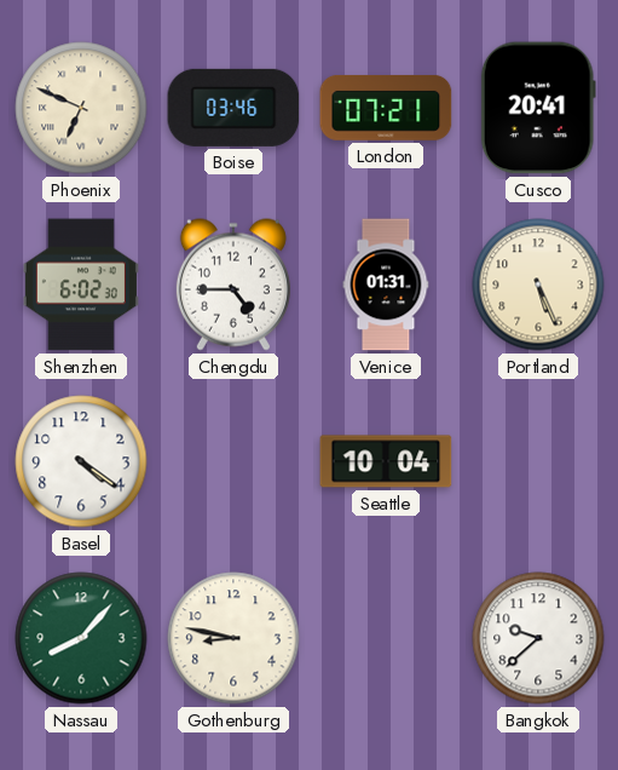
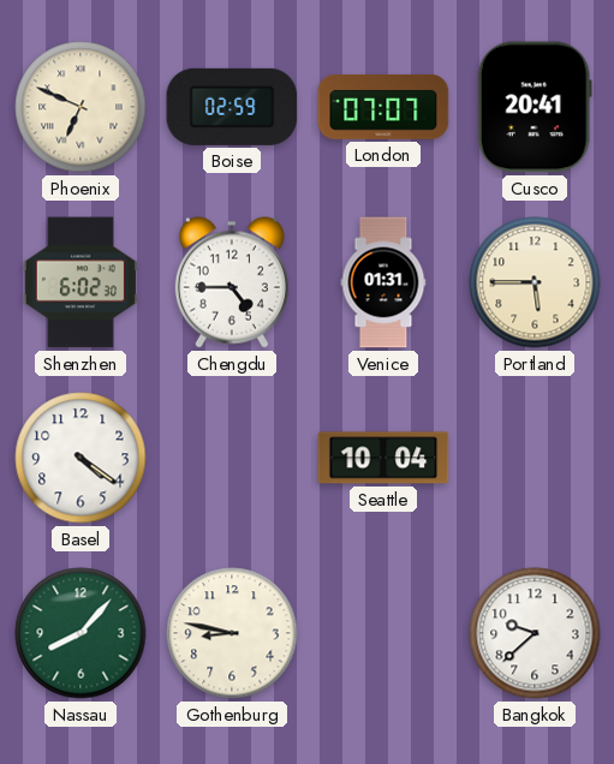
Boise: 03:46 -> 02:59 (232, 107)
London: 07:21 -> 07:07 (383, 107)
Portland: 5:26 -> 5:45 (535, 282)
